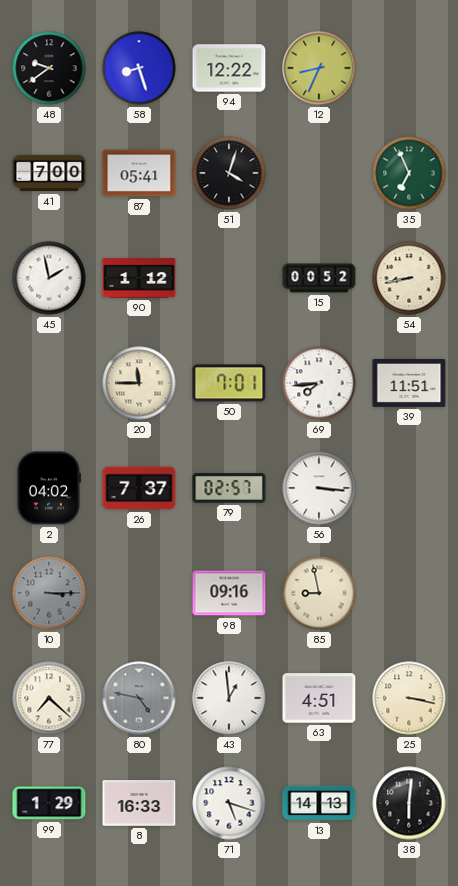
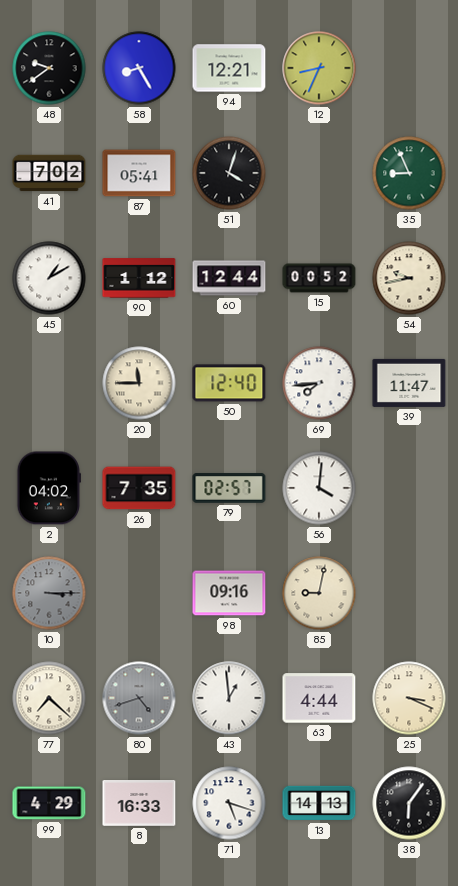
58: 8:27 -> 8:25 (139, 68)
94: 12:22 -> 12:21 (229, 68)
41: 7:00 -> 7:02 (49, 173)
35: 6:56 -> 8:56 (409, 173)
45: 1:58 -> 1:10 (49, 278)
60: none -> 12:44 (229, 278)
54: 8:43 -> 9:43 (409, 278)
50: 7:01 -> 12:40 (229, 383)
39: 11:51 -> 11:47 (409, 383)
26: 7:37 -> 7:35 (139, 488)
56: 3:16 -> 4:01 (319, 488)
85: 8:58 -> 9:02 (319, 593)
80: 4:47 -> 4:42 (139, 698)
63: 4:51 -> 4:44 (319, 698)
25: 3:17 -> 3:19 (409, 698)
99: 1:29 -> 4:29 (49, 803)
38: 6:01 -> 6:06 (409, 803)
